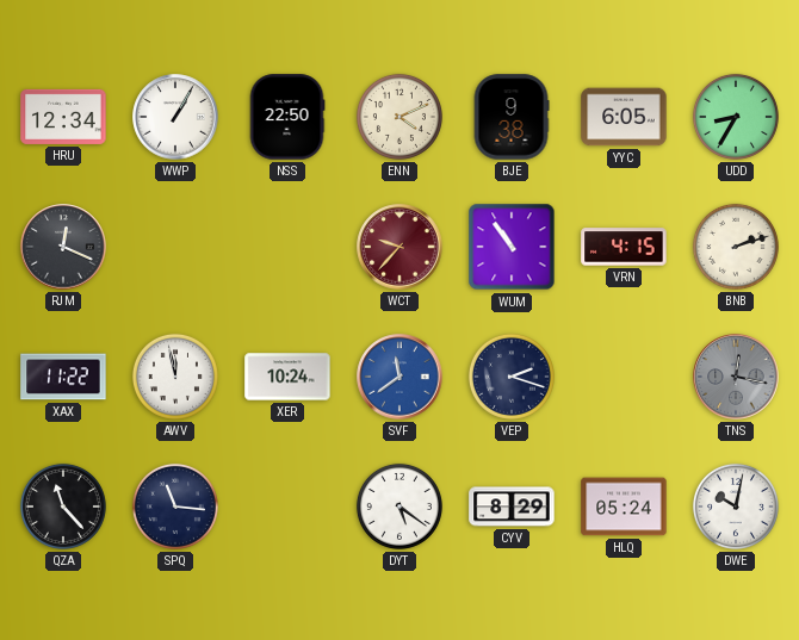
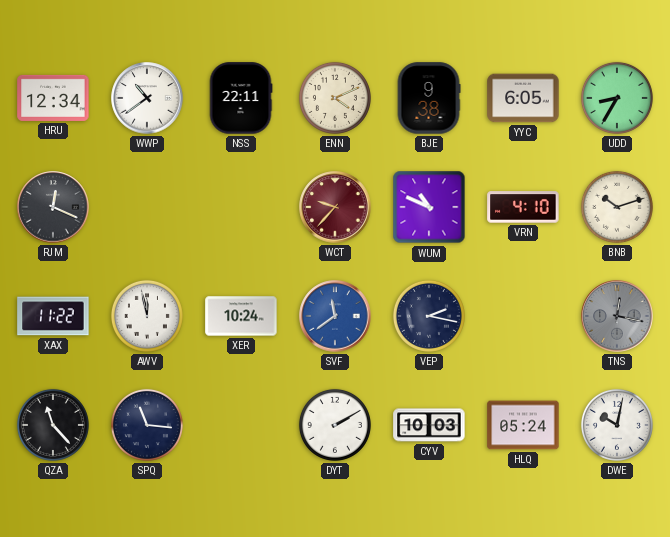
WWP: 1:05 -> 10:39 (147, 98)
NSS: 22:50 -> 22:11 (241, 98)
WUM: 10:54 -> 10:49 (429, 207)
VRN: 4:15 -> 4:10 (523, 207)
BNB: 2:12 -> 10:12 (617, 207)
VEP: 2:18 -> 2:17 (429, 316)
DYT: 5:21 -> 2:10 (335, 425)
CYV: 8:29 -> 10:03 (429, 425)
